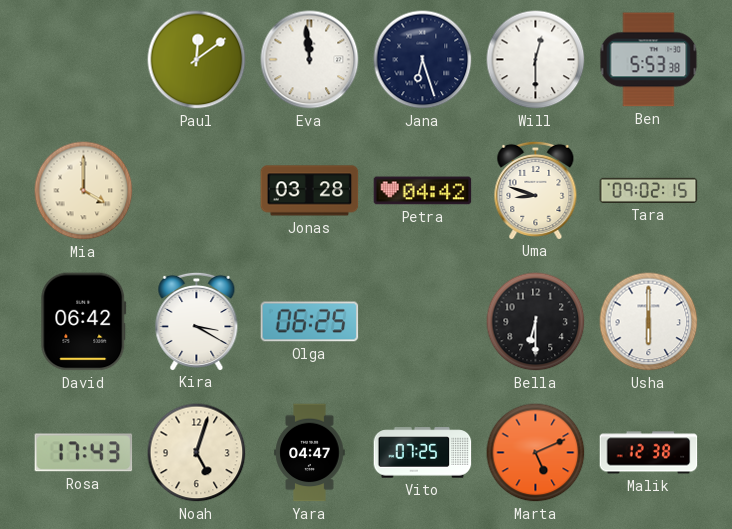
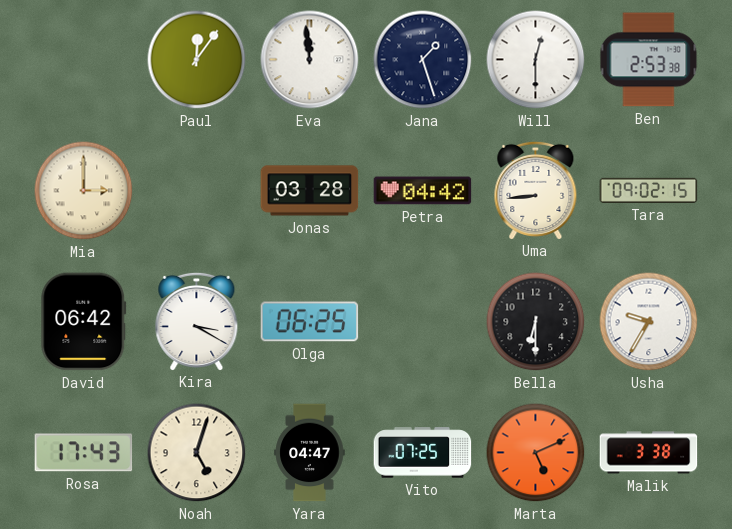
Paul: 12:09 -> 12:06 (197, 60)
Jana: 6:27 -> 1:27 (423, 60)
Ben: 5:53 -> 2:53 (649, 60)
Mia: 4:00 -> 3:00 (84, 191)
Uma: 8:48 -> 8:44 (536, 190)
Usha: 6:00 -> 9:35 (649, 322)
Malik: 12:38 -> 3:38 (649, 453)
